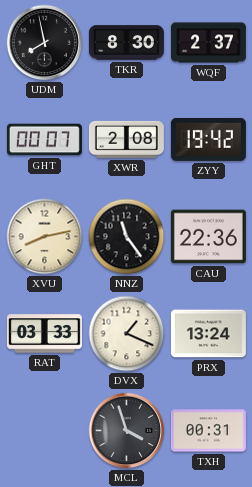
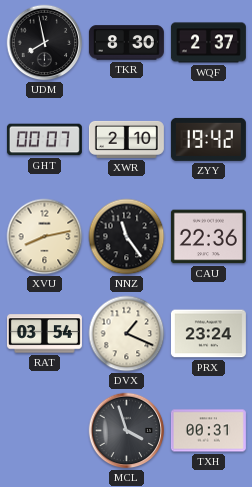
XWR: 2:08 -> 2:10 (126, 139)
RAT: 03:33 -> 03:54 (44, 334)
PRX: 13:24 -> 23:24 (208, 334)
